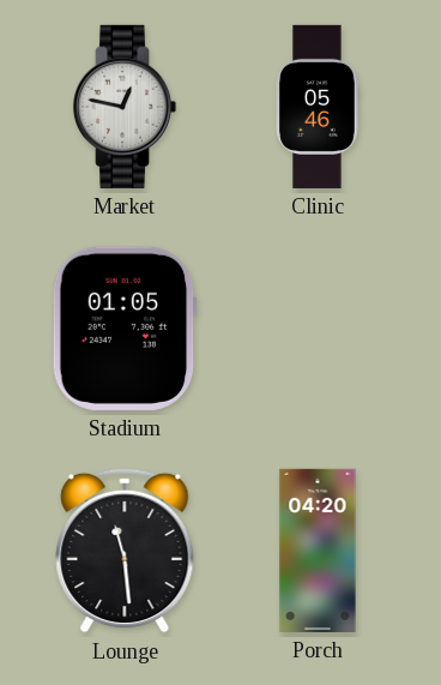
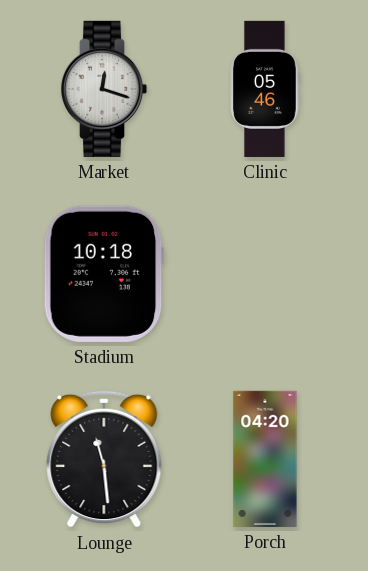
Market: 12:47 -> 12:18 (104, 89)
Stadium: 01:05 -> 10:18 (104, 274)
